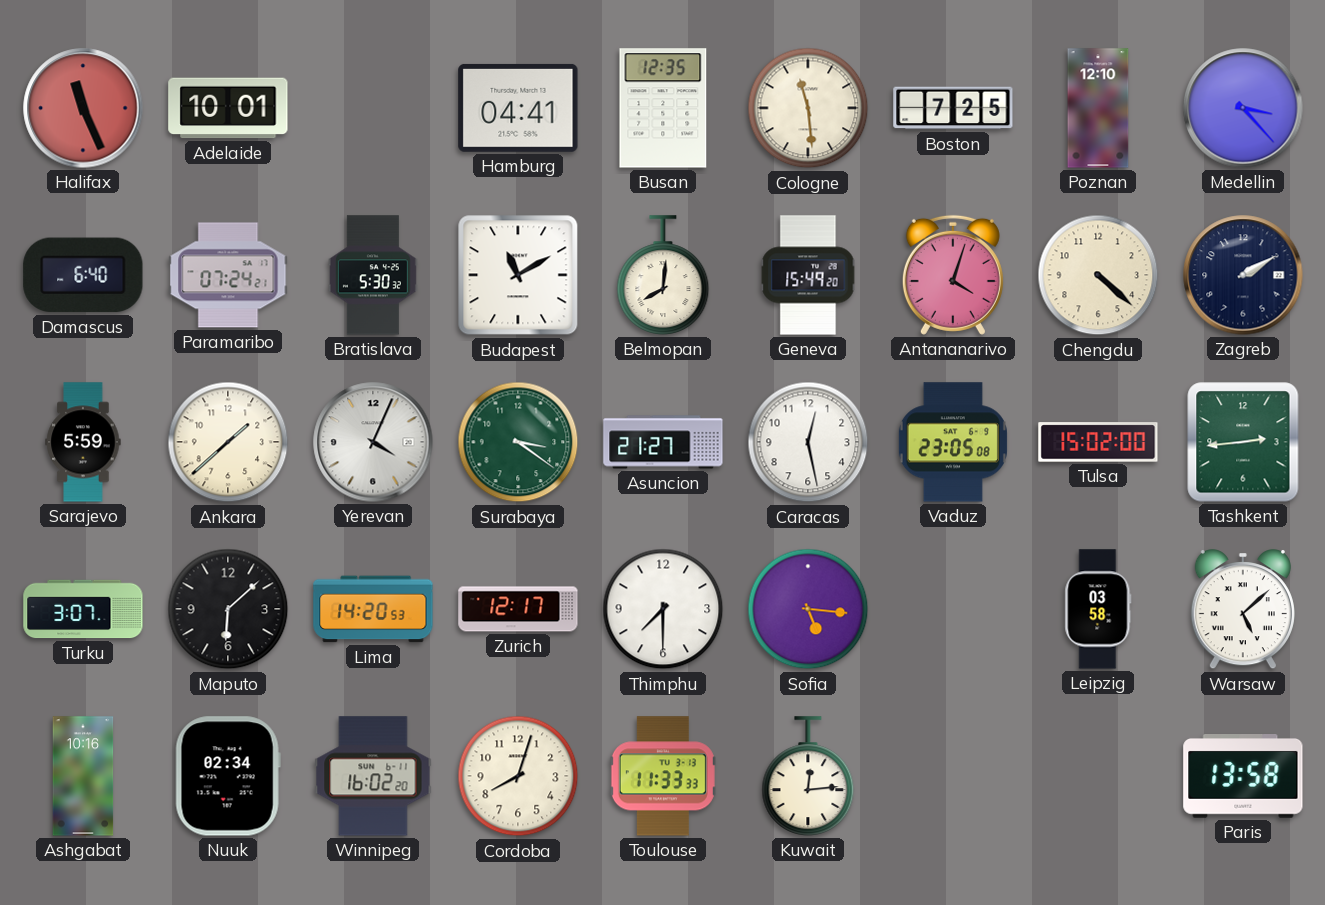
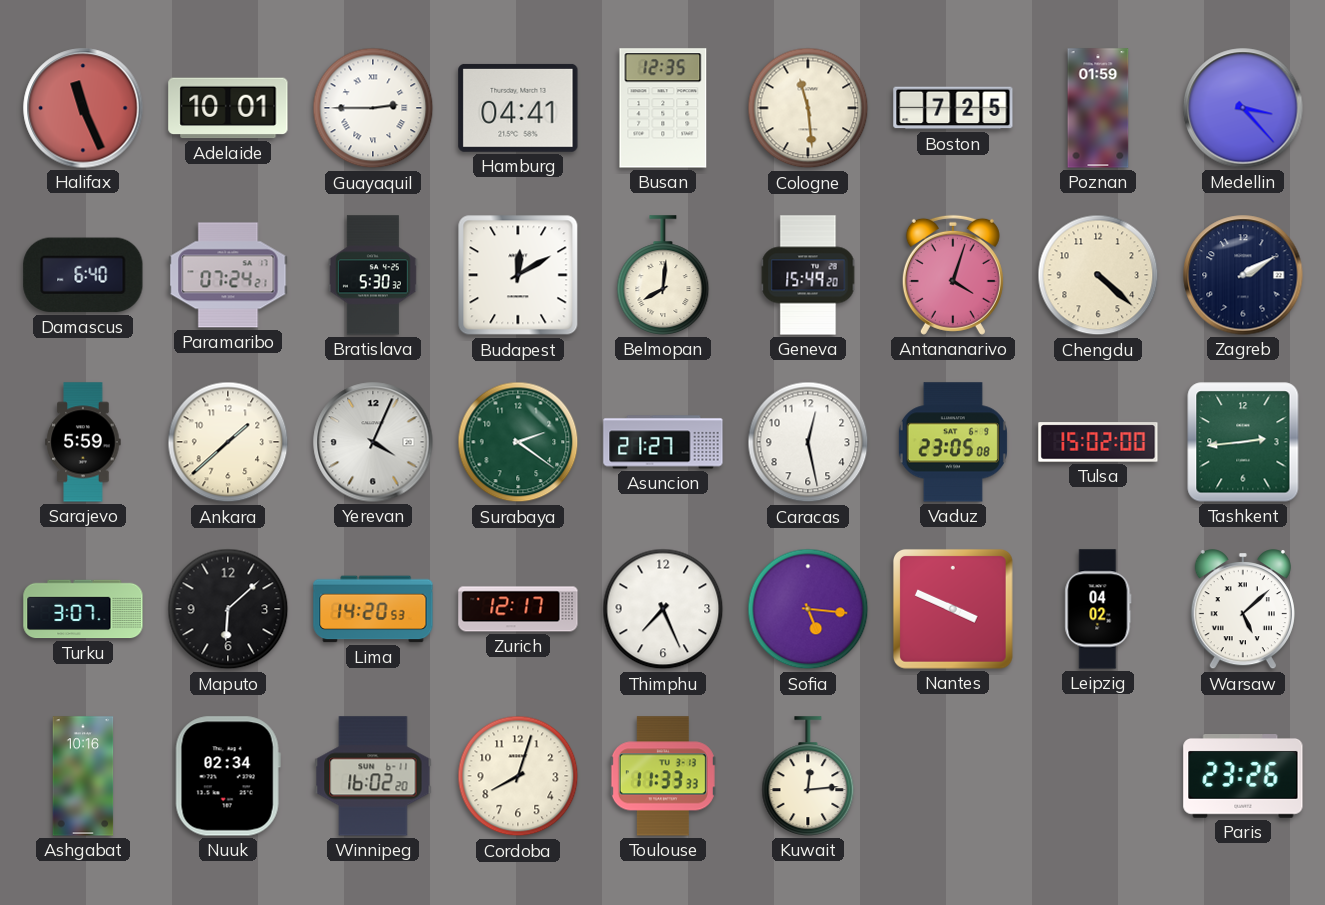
Guayaquil: none -> 2:45 (373, 108)
Poznan: 12:10 -> 01:59 (1098, 108)
Budapest: 11:10 -> 12:10 (518, 275)
Surabaya: 3:21 -> 2:21 (518, 442)
Thimphu: 7:30 -> 7:26 (663, 609)
Nantes: none -> 3:49 (953, 609)
Leipzig: 03:58 -> 04:02 (1098, 609)
Paris: 13:58 -> 23:26 (1243, 777)
